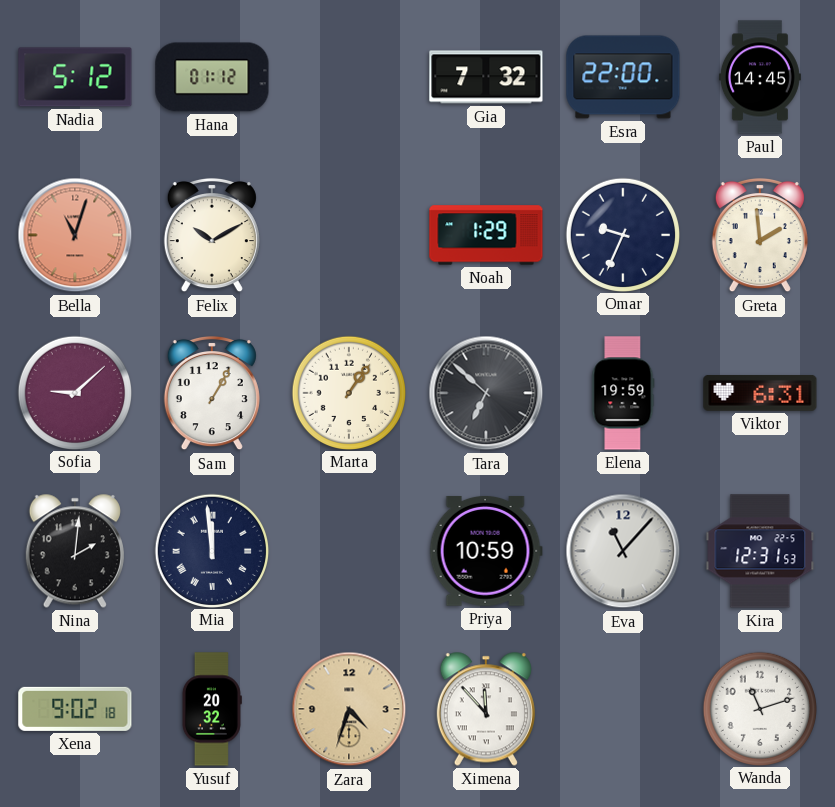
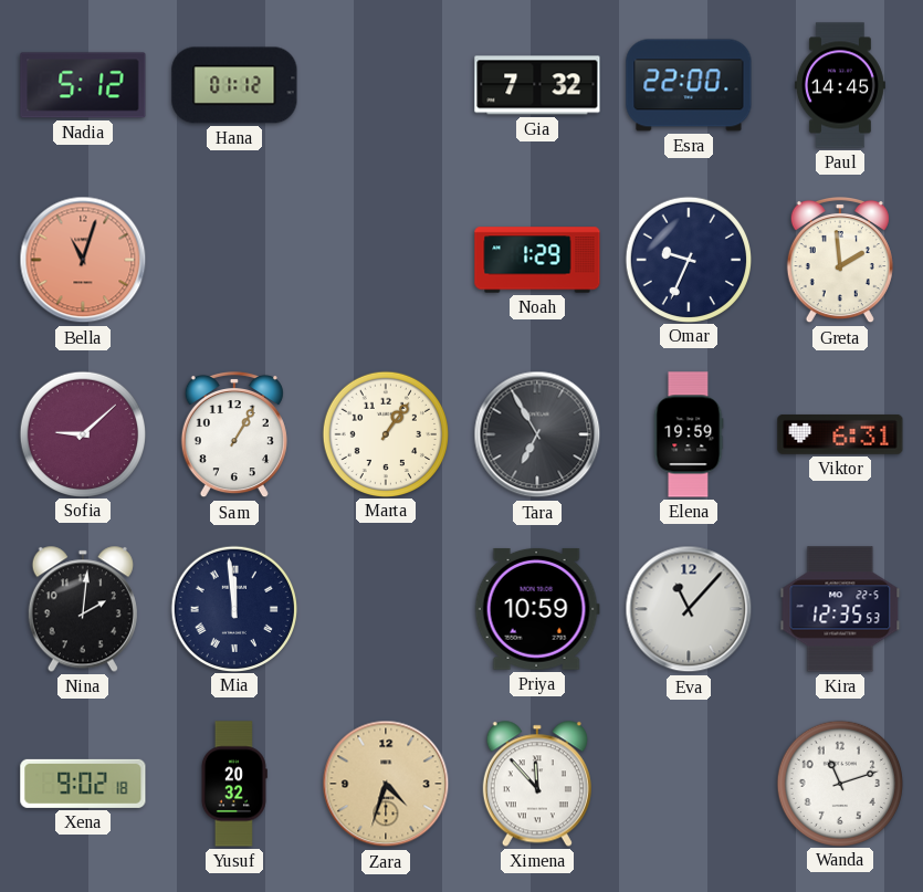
Felix: 10:10 -> none (212, 235)
Tara: 6:52 -> 6:55 (537, 434)
Kira: 12:31 -> 12:35 (840, 609)
